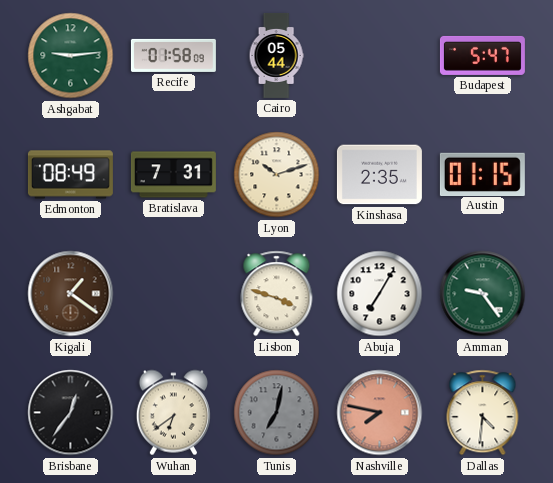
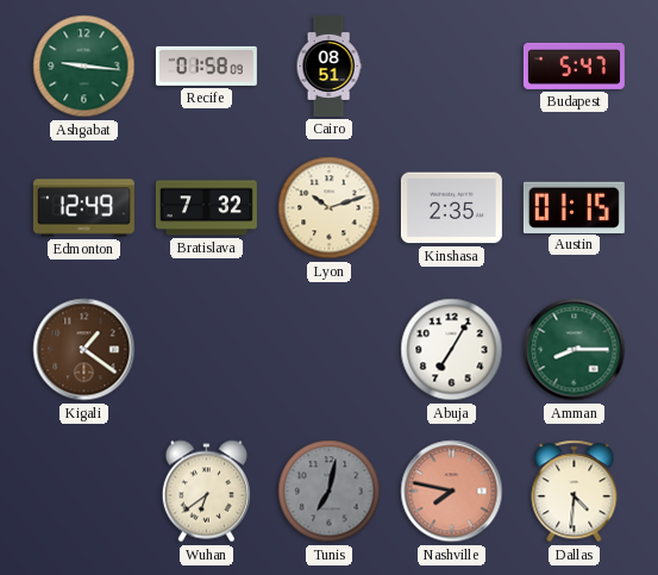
Ashgabat: 9:14 -> 9:16 (84, 67)
Cairo: 05:44 -> 08:51 (328, 65)
Edmonton: 08:49 -> 12:49 (83, 208)
Bratislava: 7:31 -> 7:32 (206, 208)
Lisbon: 3:48 -> none (277, 294)
Amman: 9:24 -> 8:15 (575, 350)
Brisbane: 12:36 -> none (71, 413)
